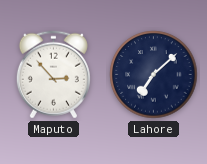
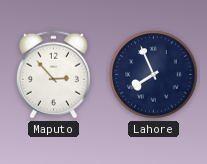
Lahore: 7:08 -> 7:56 (154, 75)
